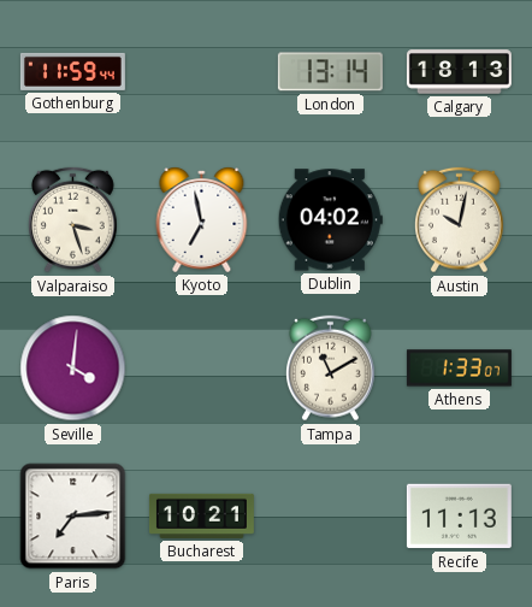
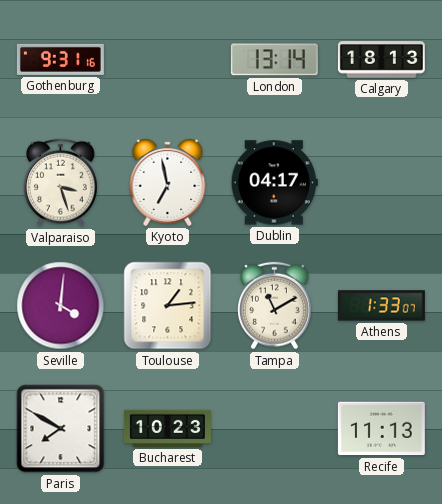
Gothenburg: 11:59 -> 9:31 (60, 59)
Dublin: 04:02 -> 04:17 (274, 183)
Austin: 10:02 -> none (460, 220)
Toulouse: none -> 1:14 (168, 306)
Paris: 7:14 -> 7:50 (61, 429)
Bucharest: 10:21 -> 10:23 (167, 428)
